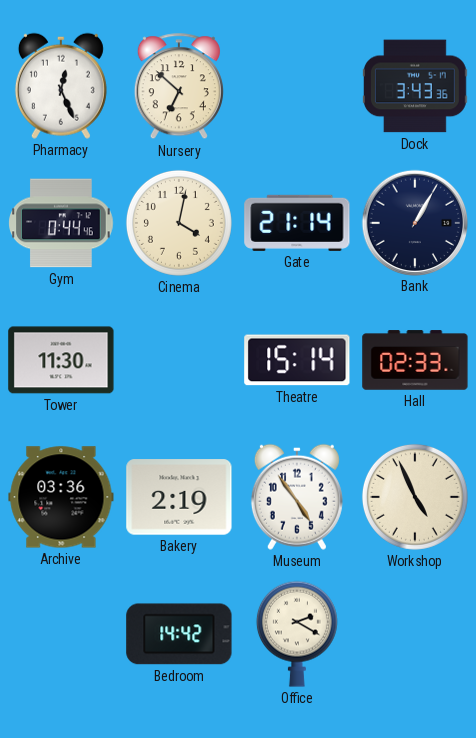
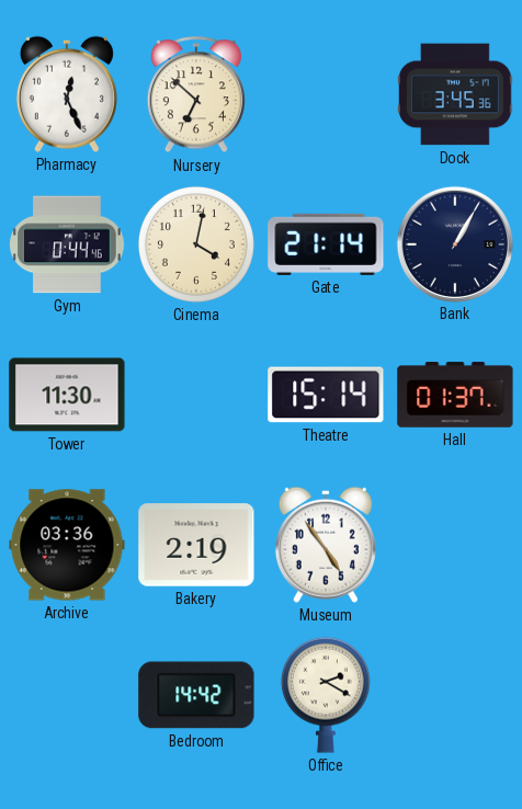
Dock: 3:43 -> 3:45 (456, 94)
Hall: 02:33 -> 01:37 (455, 395)
Workshop: 4:56 -> none (415, 497)
